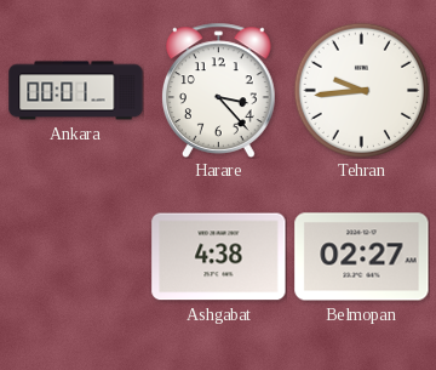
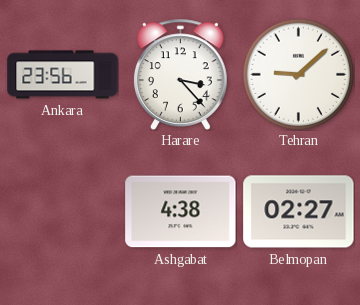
Ankara: 00:01 -> 23:56 (63, 75)
Tehran: 9:44 -> 9:08 (298, 74)
